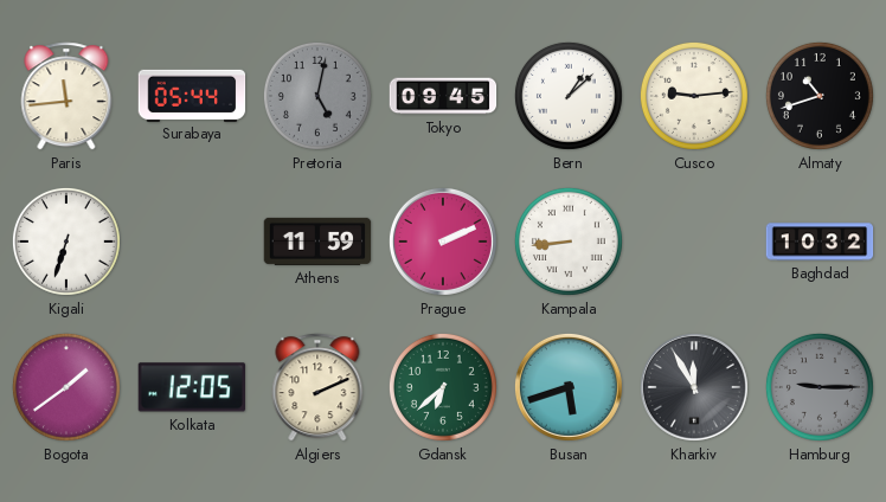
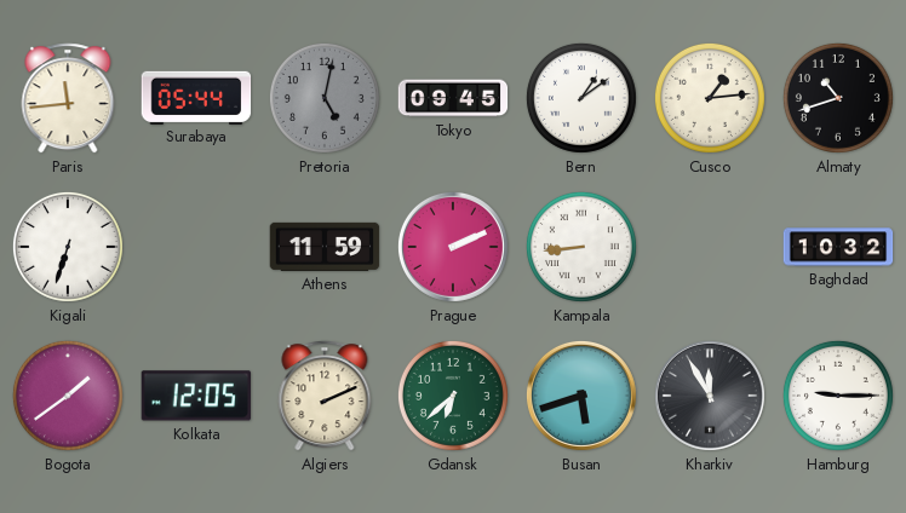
Bern: 1:08 -> 1:09 (581, 98)
Cusco: 9:14 -> 1:14 (710, 98)
Hamburg dial: grey -> white (838, 396)
